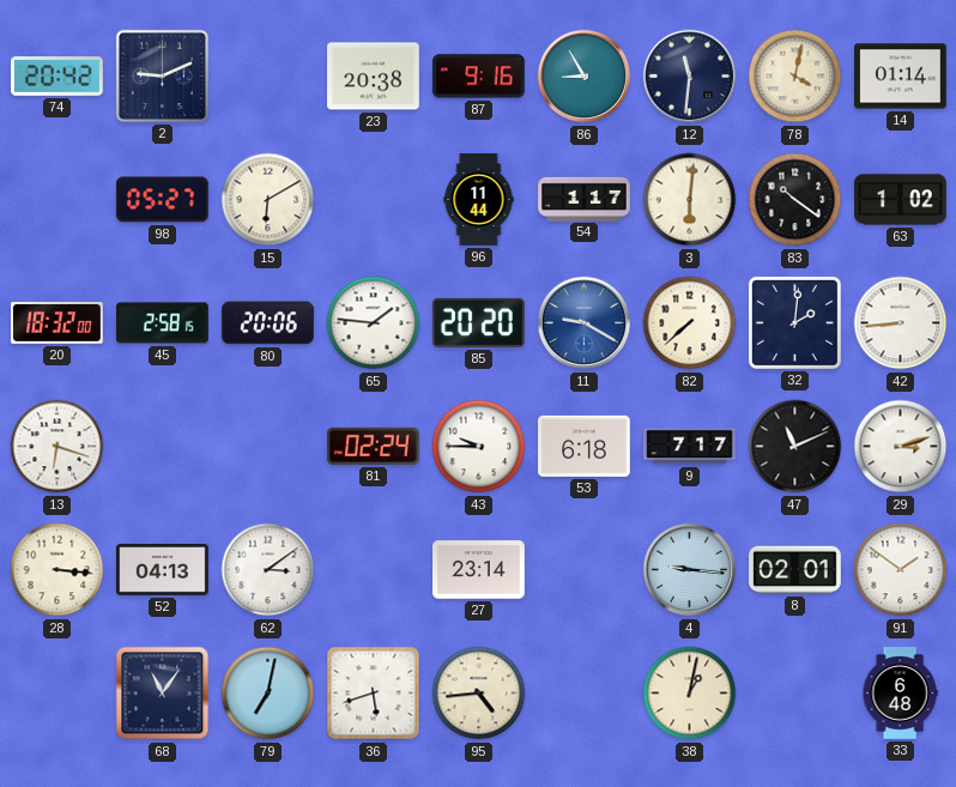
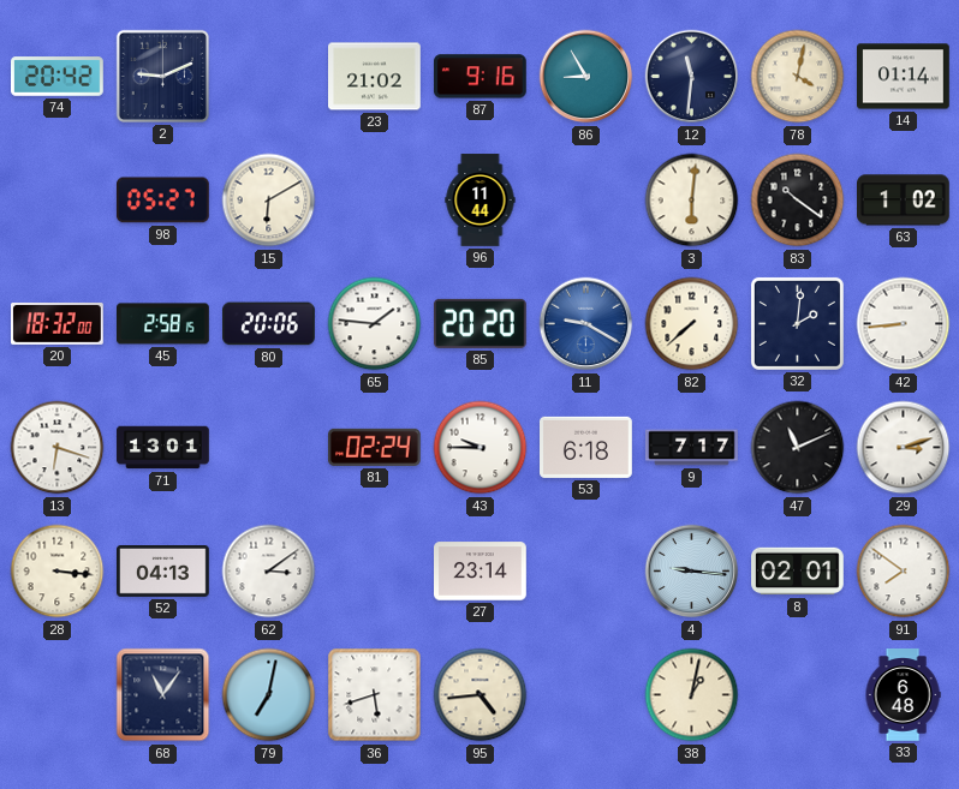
23: 20:38 -> 21:02 (375, 77)
54: 1:17 -> none (585, 199)
71: none -> 13:01 (163, 448)
91: 1:51 -> 7:51 (904, 572)
